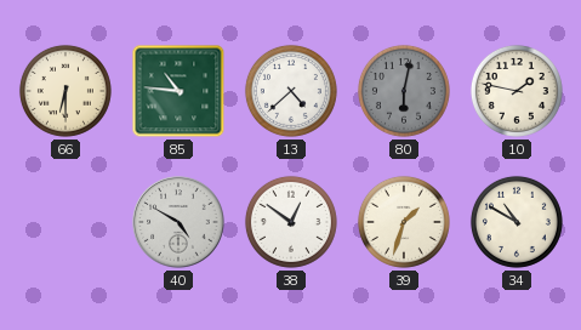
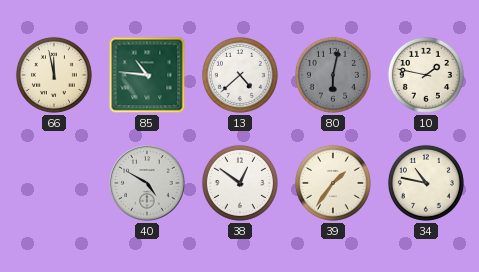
66: 6:30 -> 11:58 (54, 75)
39: 1:33 -> 1:36 (333, 183)
34: 10:50 -> 10:47 (426, 183)
